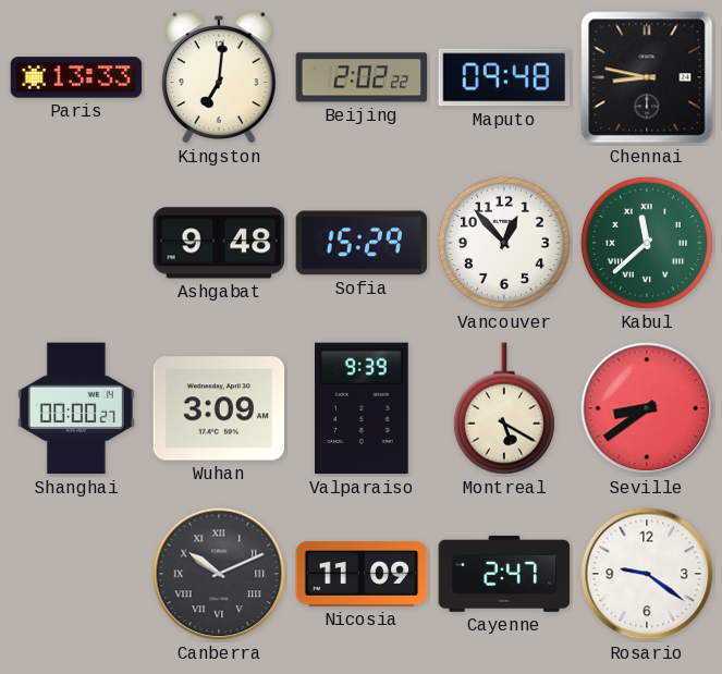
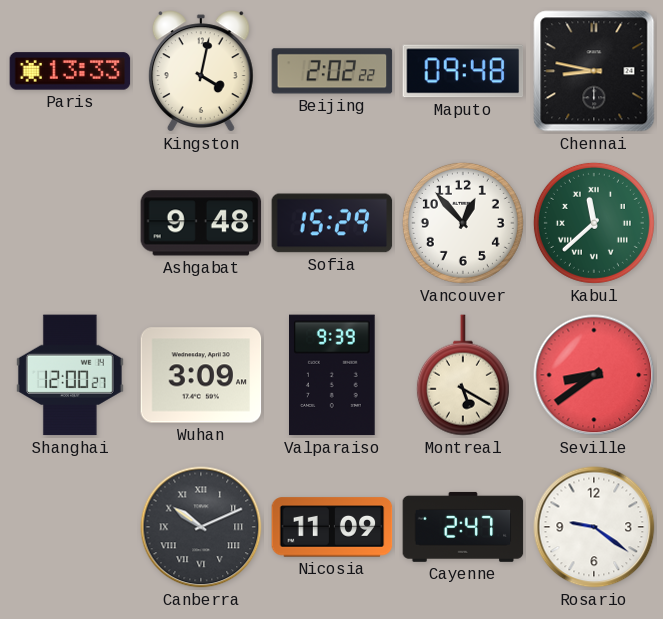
Kingston: 7:01 -> 4:02 (201, 71)
Shanghai: 00:00 -> 12:00 (70, 375)
